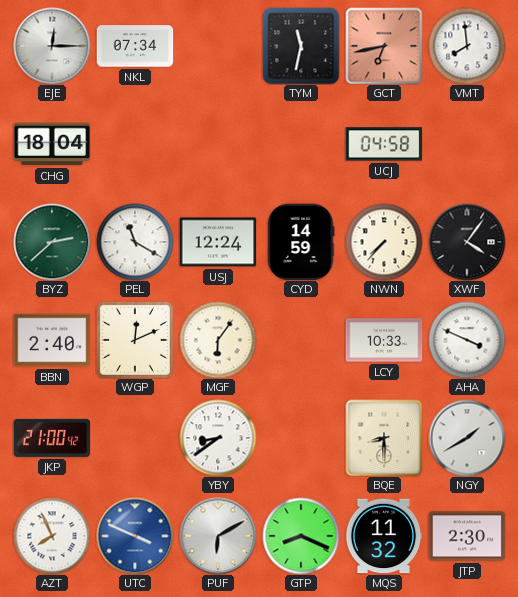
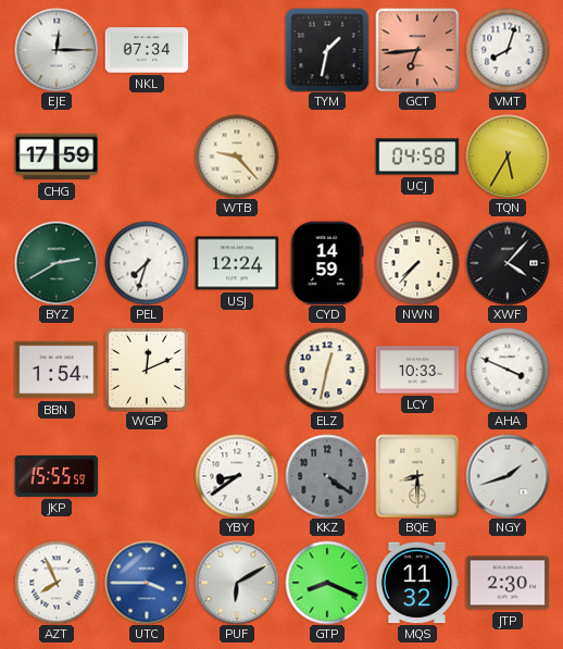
TYM: 11:32 -> 1:32 (327, 50)
GCT: 6:43 -> 6:44 (417, 50)
VMT: 7:59 -> 8:03 (508, 50)
CHG: 18:04 -> 17:59 (57, 157)
WTB: none -> 9:23 (237, 157)
TQN: none -> 5:35 (508, 157)
BYZ: 2:38 -> 2:40 (57, 263)
PEL: 11:20 -> 7:33 (147, 263)
XWF: 4:06 -> 4:07 (508, 263)
BBN: 2:40 -> 1:54 (57, 370)
MGF: 6:06 -> none (218, 340)
ELZ: none -> 12:32 (327, 370)
JKP: 21:00 -> 15:55 (57, 476)
KKZ: none -> 4:21 (327, 476)
NGY: 1:40 -> 1:42 (508, 476)
UTC: 3:49 -> 3:45 (147, 583)
